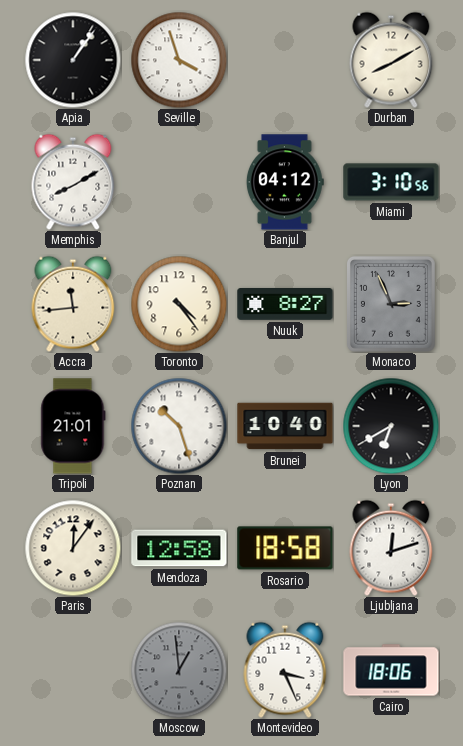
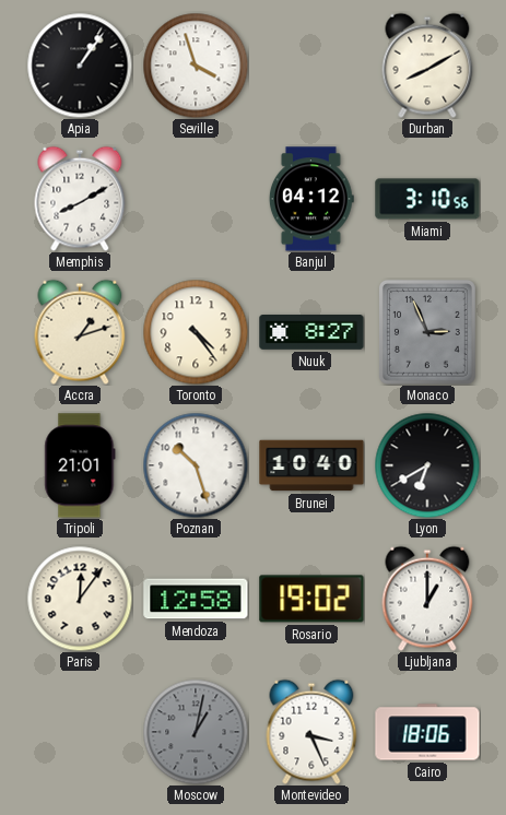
Accra: 11:44 -> 1:12 (80, 332)
Rosario: 18:58 -> 19:02 (311, 599)
Ljubljana: 12:12 -> 1:00 (427, 599)
Moscow: 12:59 -> 1:02 (196, 732)
